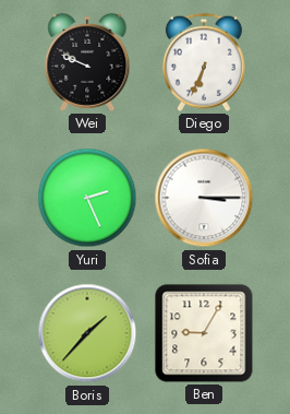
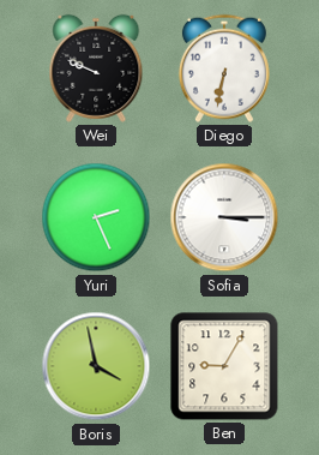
Diego: 6:34 -> 6:32 (224, 68)
Boris: 1:37 -> 3:58 (96, 366)
